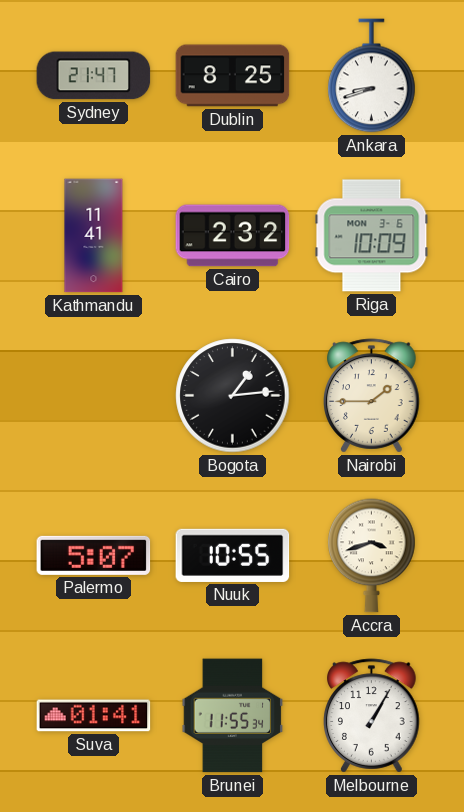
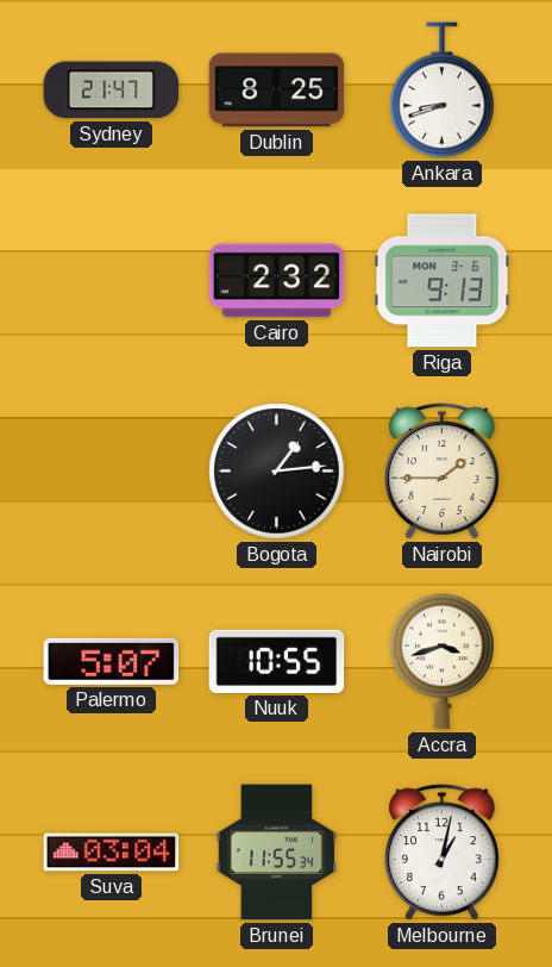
Kathmandu: 11:41 -> none (94, 236)
Riga: 10:09 -> 9:13 (443, 281)
Suva: 01:41 -> 03:04 (112, 853)
Melbourne: 1:05 -> 1:02 (443, 853)
